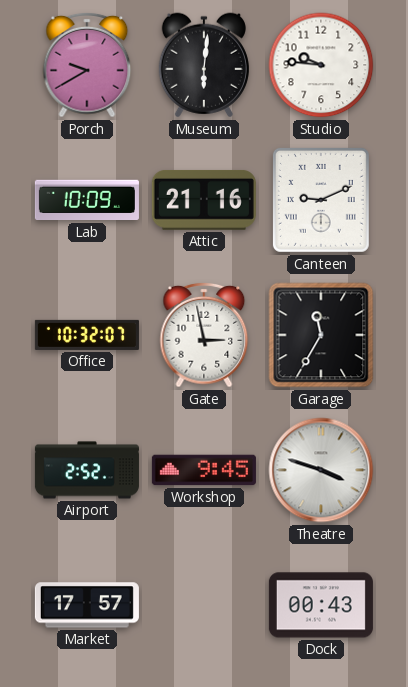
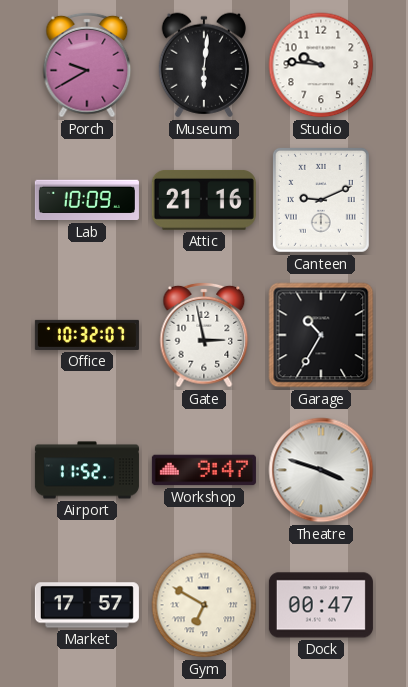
Garage: 11:35 -> 10:35 (321, 335)
Airport: 2:52 -> 11:52 (87, 470)
Workshop: 9:45 -> 9:47 (204, 470)
Gym: none -> 6:50 (204, 605)
Dock: 00:43 -> 00:47 (321, 605)
